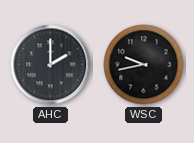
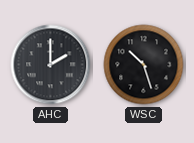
WSC: 9:43 -> 10:27 (144, 65)
